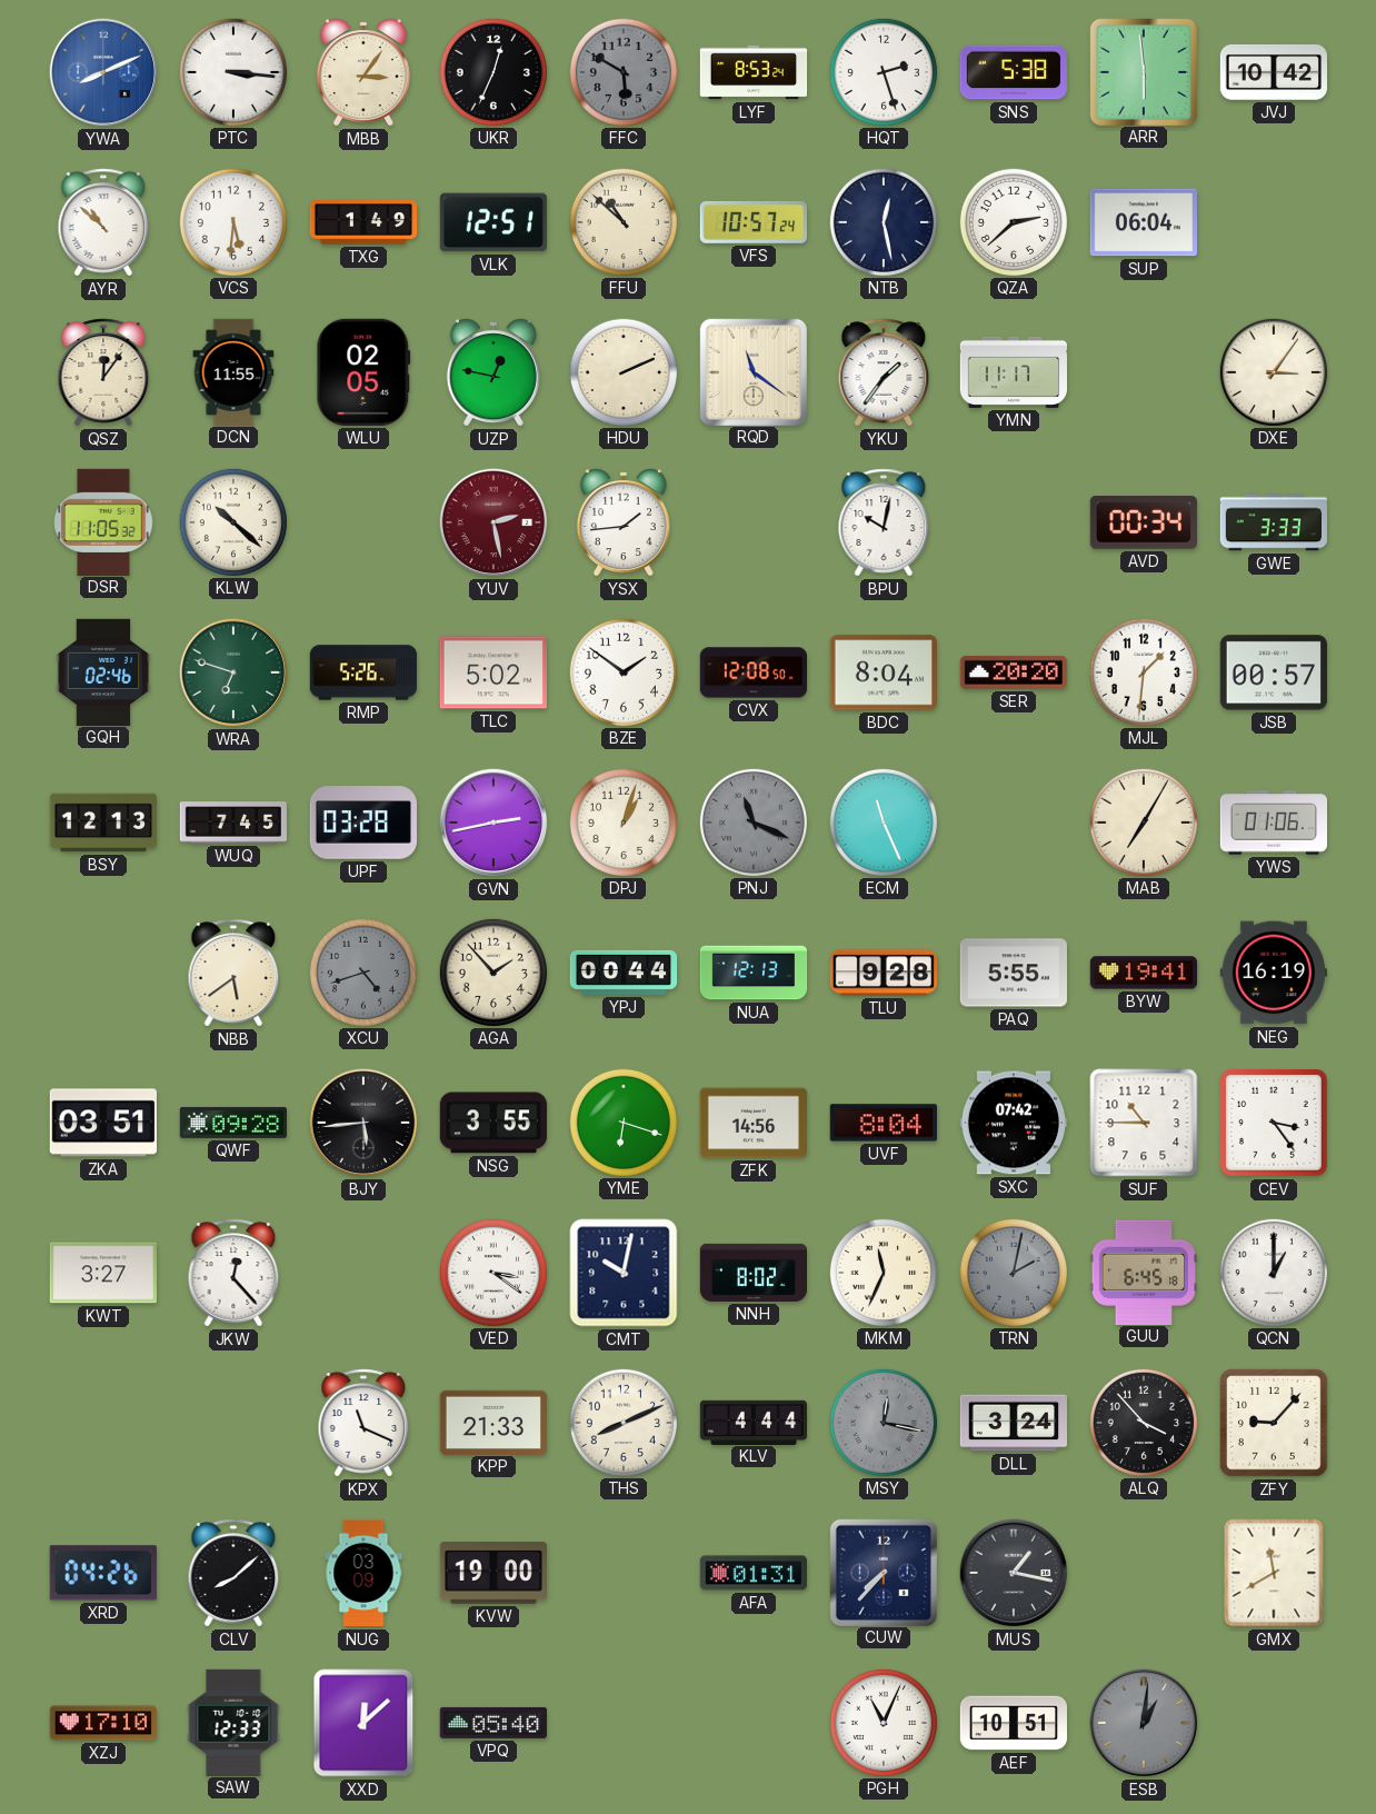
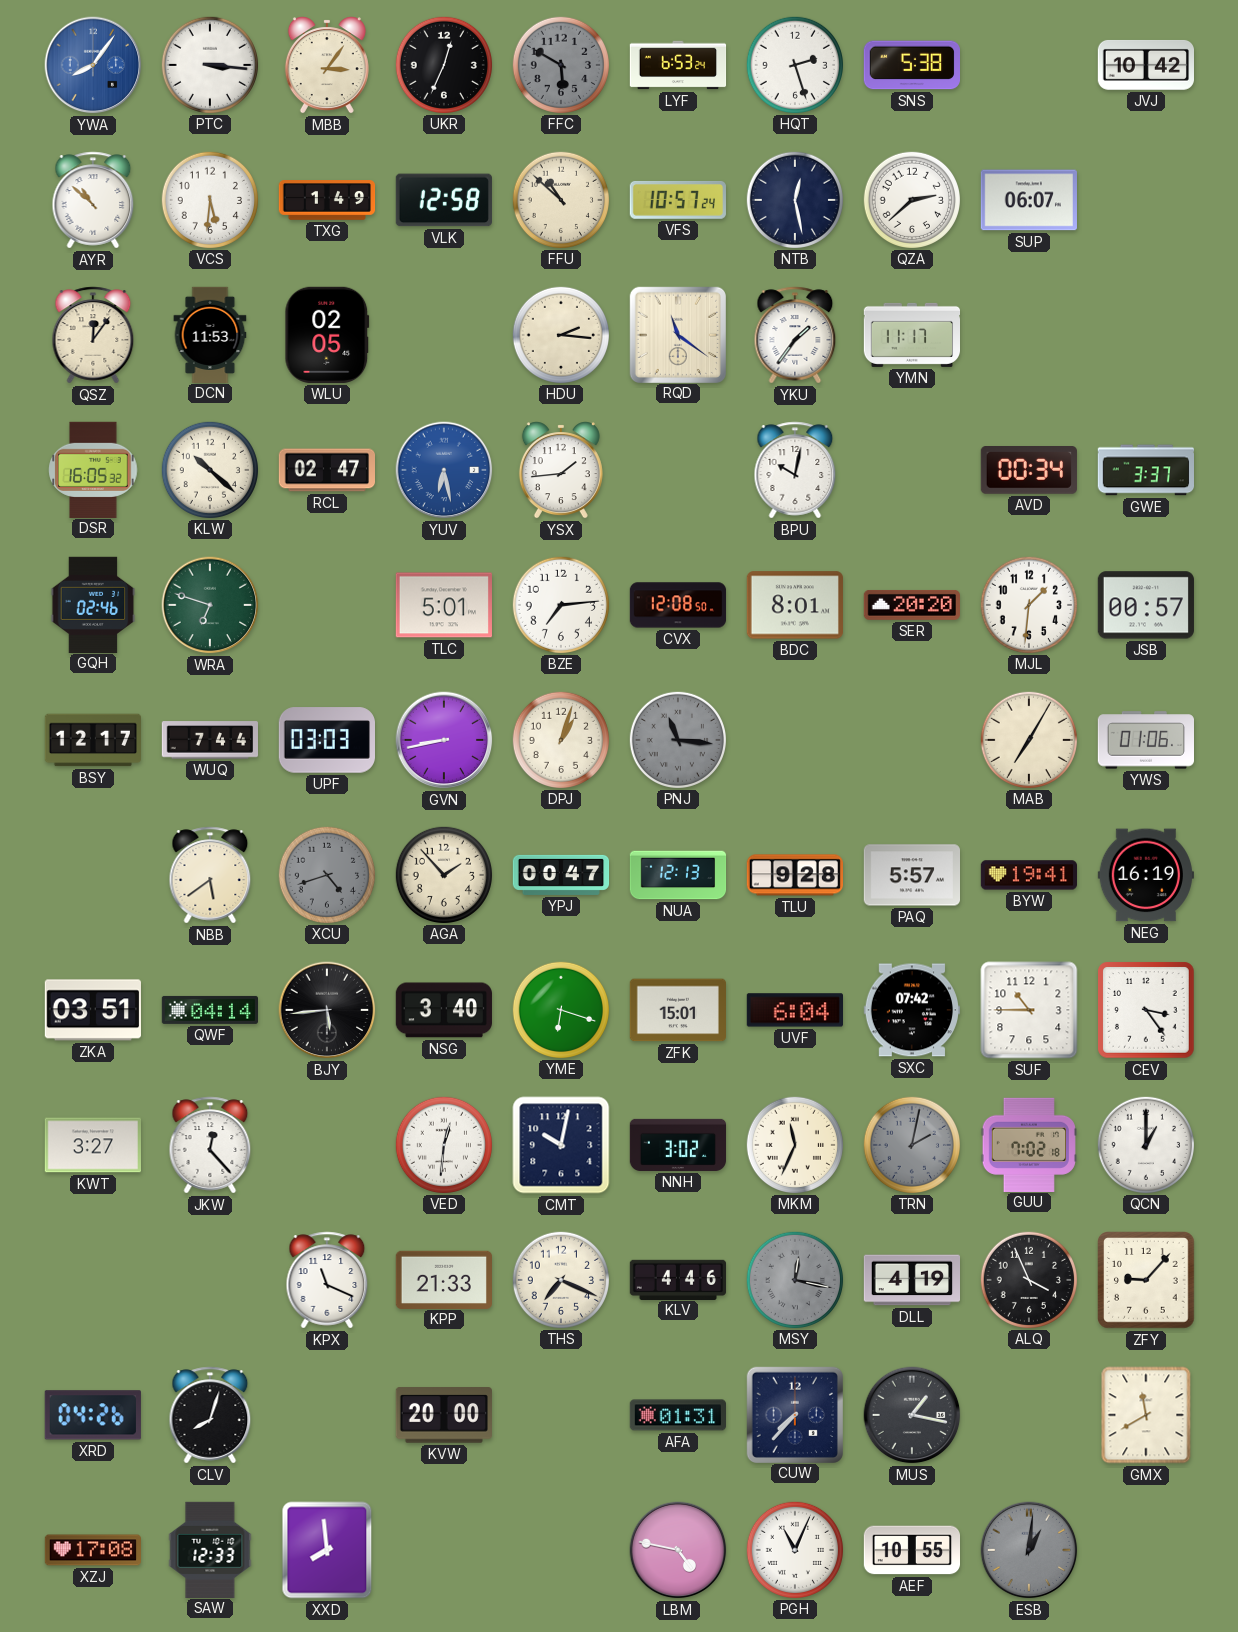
YWA: 8:11 -> 8:06 (93, 65)
LYF: 8:53 -> 6:53 (678, 65)
ARR: 5:59 -> none (1143, 71)
VLK: 12:51 -> 12:58 (444, 200)
SUP: 06:04 -> 06:07 (1029, 200)
DCN: 11:55 -> 11:53 (210, 334)
UZP: 12:47 -> none (493, 372)
HDU: 2:11 -> 2:16 (560, 334)
DXE: 3:06 -> none (1273, 371)
DSR: 11:05 -> 16:05 (93, 469)
RCL: none -> 02:47 (326, 470)
YUV: 2:28 -> 6:28 (444, 470)
YUV dial: burgundy -> blue (444, 470)
GWE: 3:33 -> 3:37 (1145, 470)
RMP: 5:26 -> none (363, 672)
TLC: 5:02 -> 5:01 (444, 605)
BZE: 1:51 -> 7:14 (560, 604)
BDC: 8:04 -> 8:01 (795, 605)
BSY: 12:13 -> 12:17 (92, 740)
WUQ: 7:45 -> 7:44 (209, 740)
UPF: 03:28 -> 03:03 (326, 740)
GVN: 2:43 -> 8:43 (444, 740)
PNJ: 11:19 -> 11:16 (677, 739)
ECM: 11:26 -> none (883, 821)
YPJ: 00:44 -> 00:47 (561, 875)
PAQ: 5:55 -> 5:57 (911, 875)
QWF: 09:28 -> 04:14 (209, 1010)
NSG: 3:55 -> 3:40 (444, 1010)
ZFK: 14:56 -> 15:01 (677, 1010)
UVF: 8:04 -> 6:04 (794, 1010)
VED: 3:21 -> 12:31 (443, 1144)
NNH: 8:02 -> 3:02 (678, 1145)
GUU: 6:45 -> 7:02 (1028, 1144)
THS: 8:11 -> 7:19 (560, 1279)
KLV: 4:44 -> 4:46 (678, 1279)
DLL: 3:24 -> 4:19 (911, 1280)
ALQ: 3:53 -> 3:56 (1028, 1279)
CLV: 8:08 -> 8:03 (210, 1415)
NUG: 03:09 -> none (363, 1573)
KVW: 19:00 -> 20:00 (444, 1415)
XZJ: 17:10 -> 17:08 (92, 1550)
XXD: 12:08 -> 7:59 (327, 1550)
VPQ: 05:40 -> none (492, 1723)
LBM: none -> 4:47 (678, 1550)
AEF: 10:51 -> 10:55 (911, 1550)
